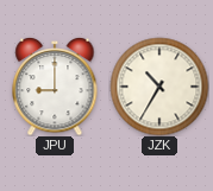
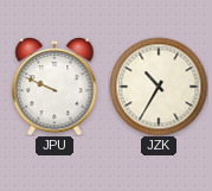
JPU: 9:00 -> 9:49 (54, 87)
